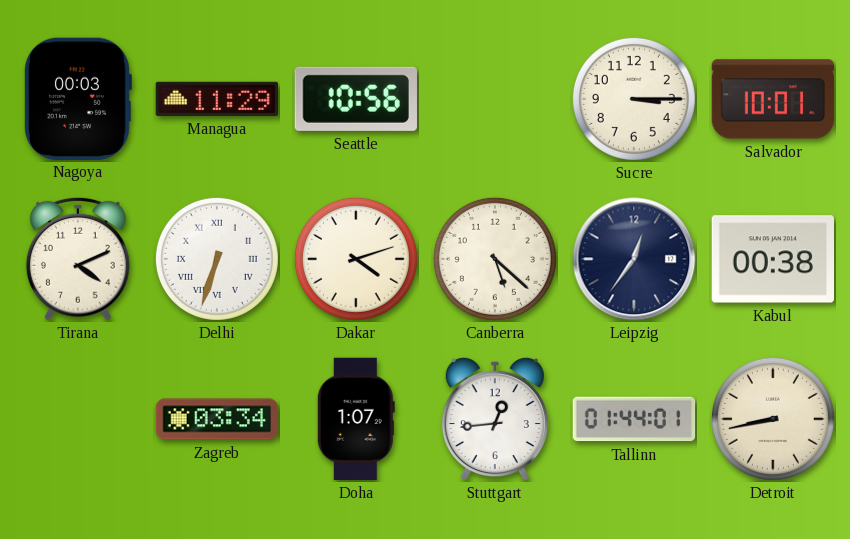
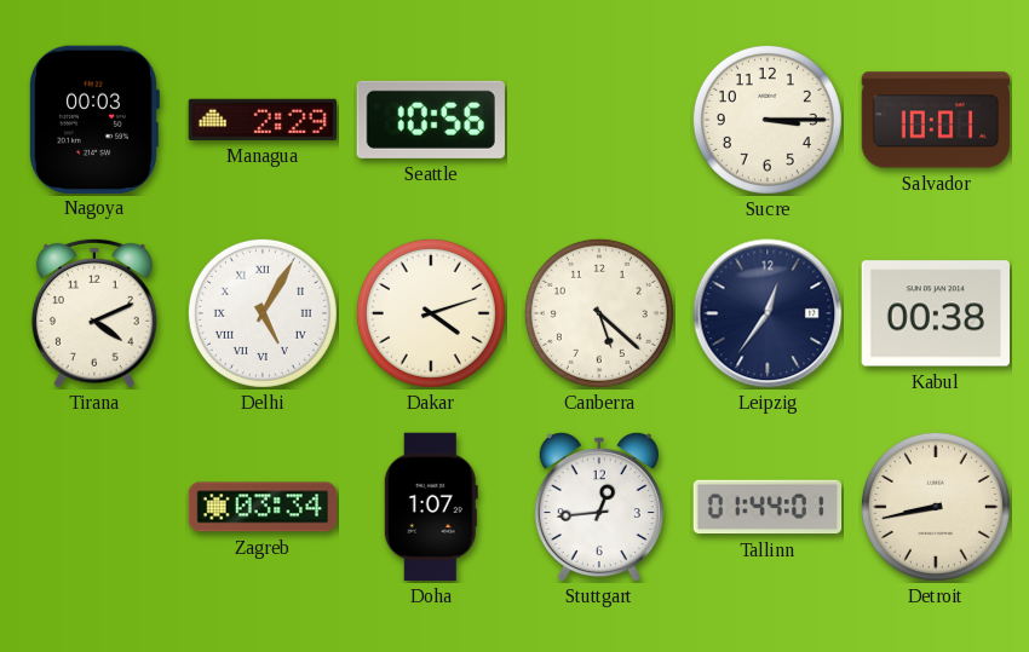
Managua: 11:29 -> 2:29 (263, 120)
Delhi: 6:33 -> 5:05 (263, 313)
